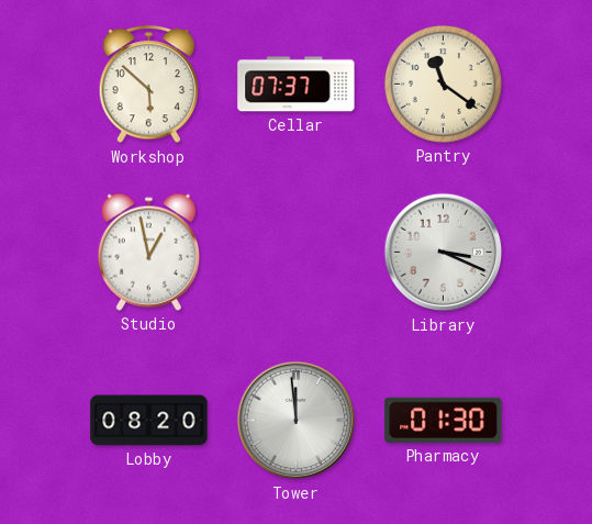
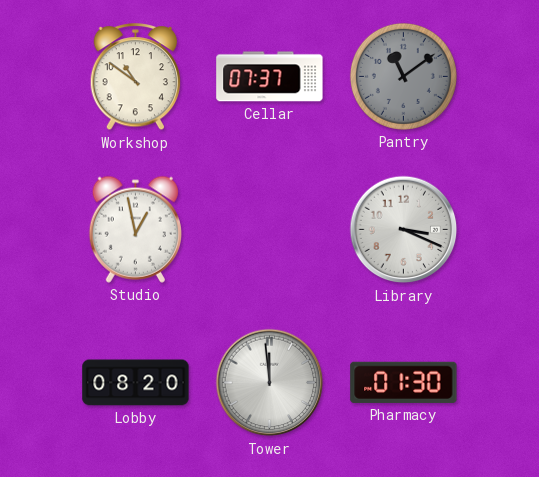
Workshop: 5:52 -> 10:51 (136, 77)
Pantry: 11:21 -> 11:09 (403, 76)
Pantry dial: cream -> grey (403, 76)
